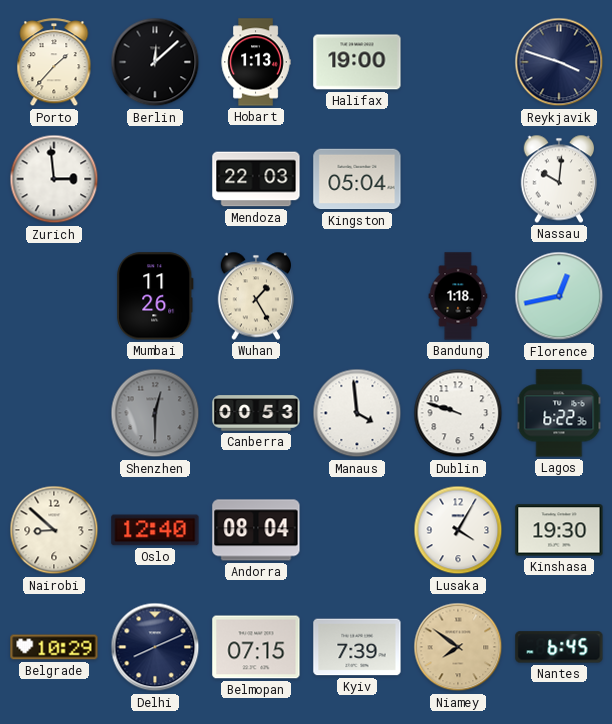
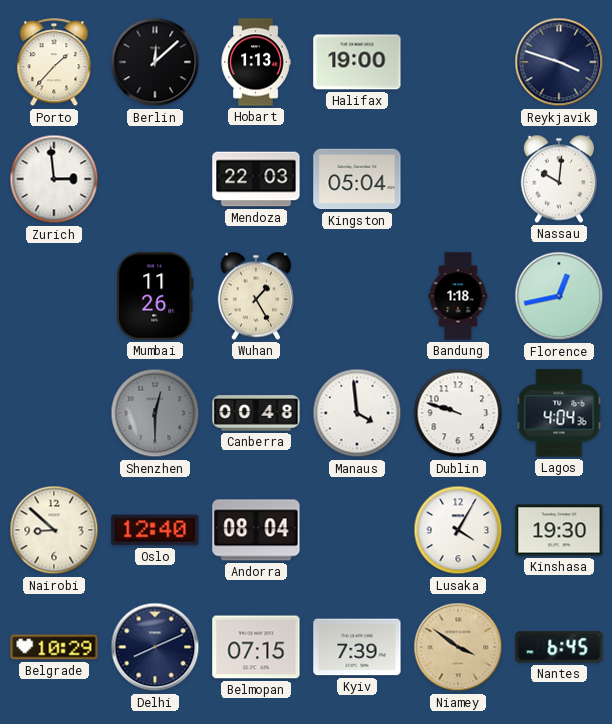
Canberra: 00:53 -> 00:48 (256, 413)
Lagos: 6:22 -> 4:04 (559, 413)
Niamey: 7:51 -> 3:51 (458, 647)
